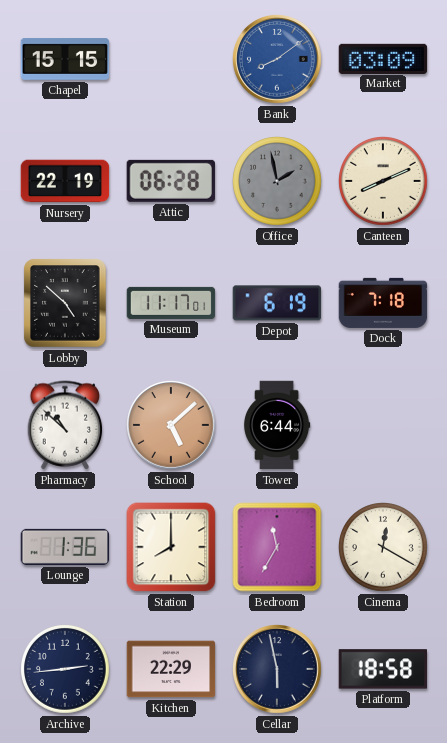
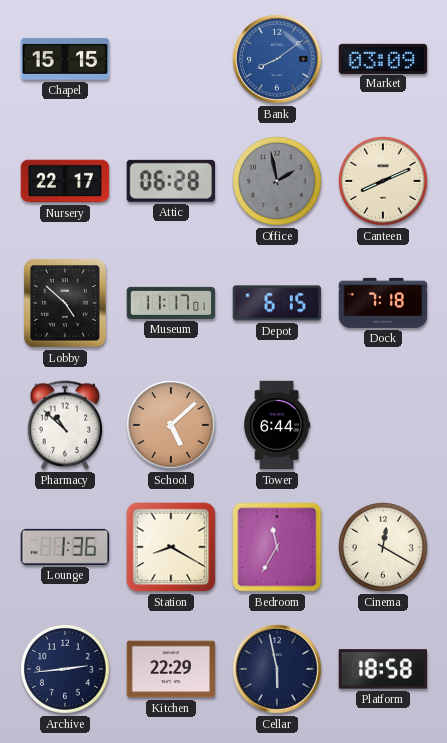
Nursery: 22:19 -> 22:17 (65, 181)
Depot: 6:19 -> 6:15 (277, 303)
Station: 8:00 -> 8:20 (171, 547)
